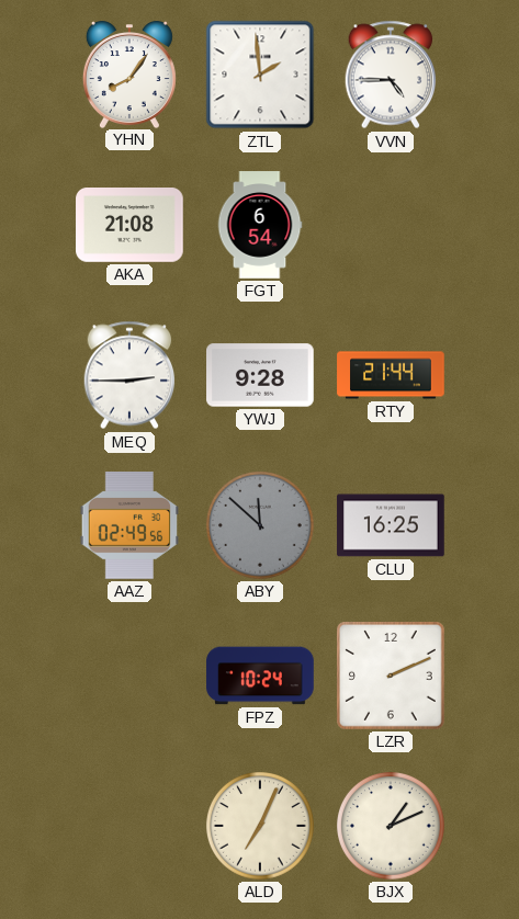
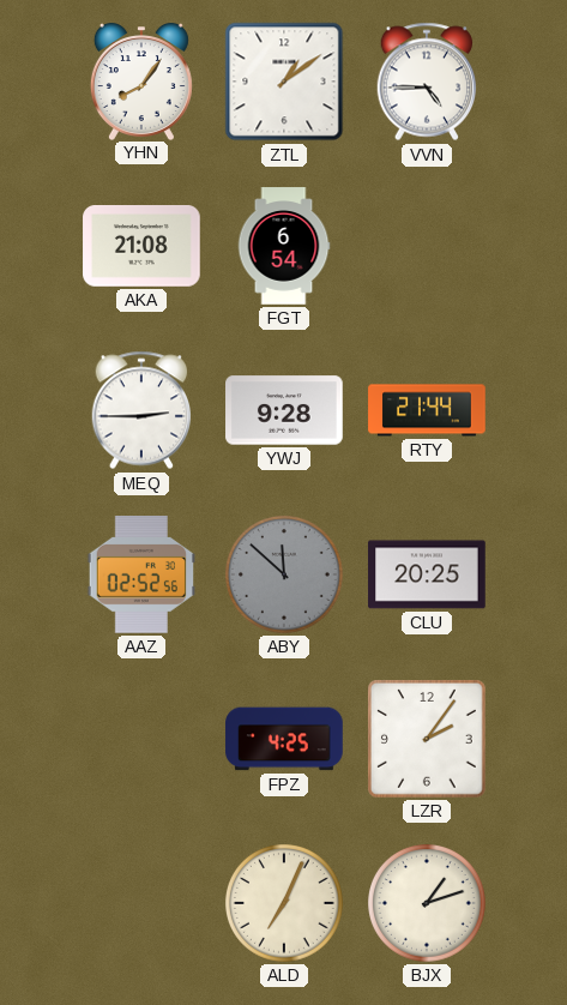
ZTL: 1:59 -> 1:09 (284, 82)
AAZ: 02:49 -> 02:52 (141, 574)
CLU: 16:25 -> 20:25 (427, 574)
FPZ: 10:24 -> 4:25 (284, 739)
LZR: 2:11 -> 2:06 (428, 740)
BJX: 1:11 -> 1:12 (428, 904)
